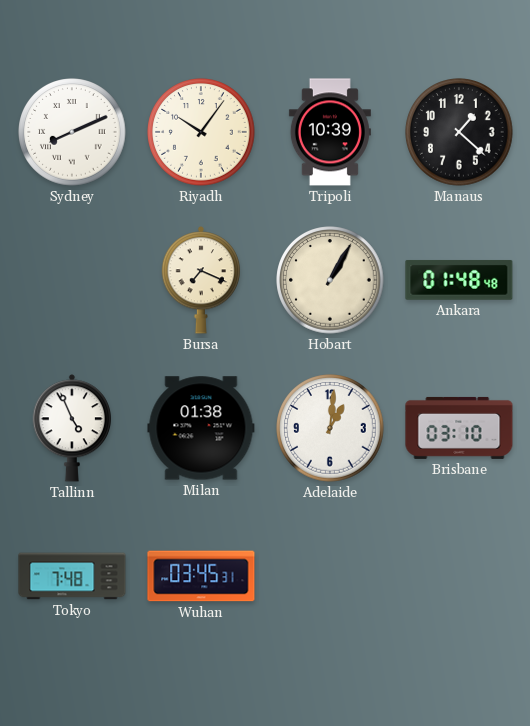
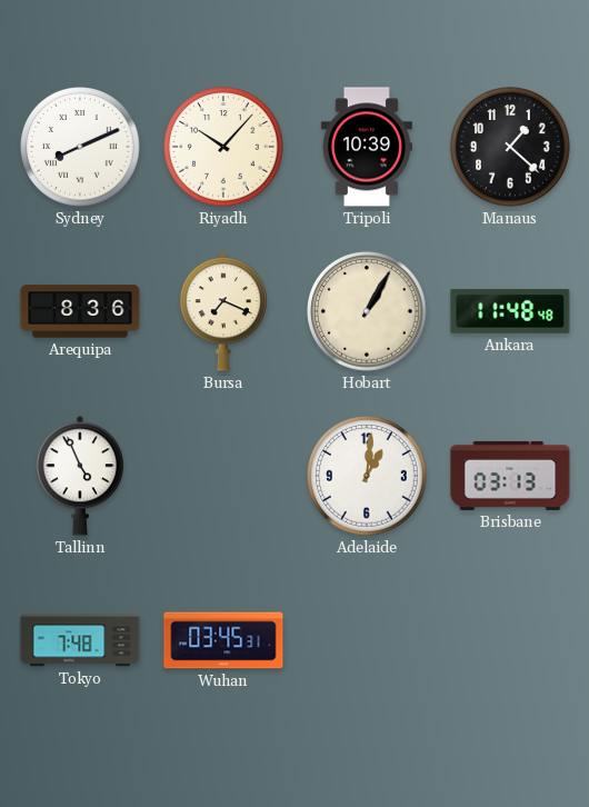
Riyadh: 10:06 -> 10:07 (223, 147)
Arequipa: none -> 8:36 (80, 311)
Ankara: 01:48 -> 11:48 (510, 311)
Milan: 01:38 -> none (201, 428)
Brisbane: 03:10 -> 03:13 (510, 476)
